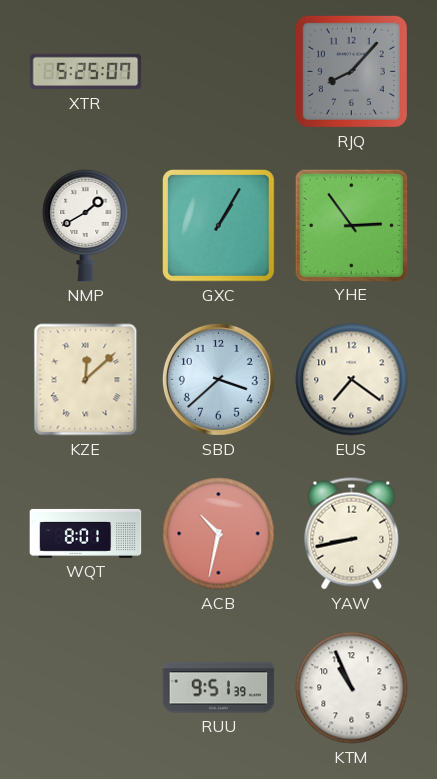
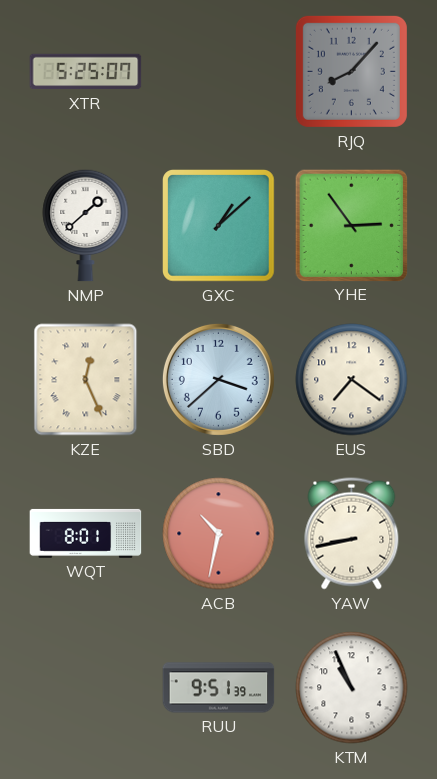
NMP: 1:40 -> 1:38 (86, 225)
GXC: 1:05 -> 1:08 (219, 226)
KZE: 12:08 -> 12:26 (86, 380)
